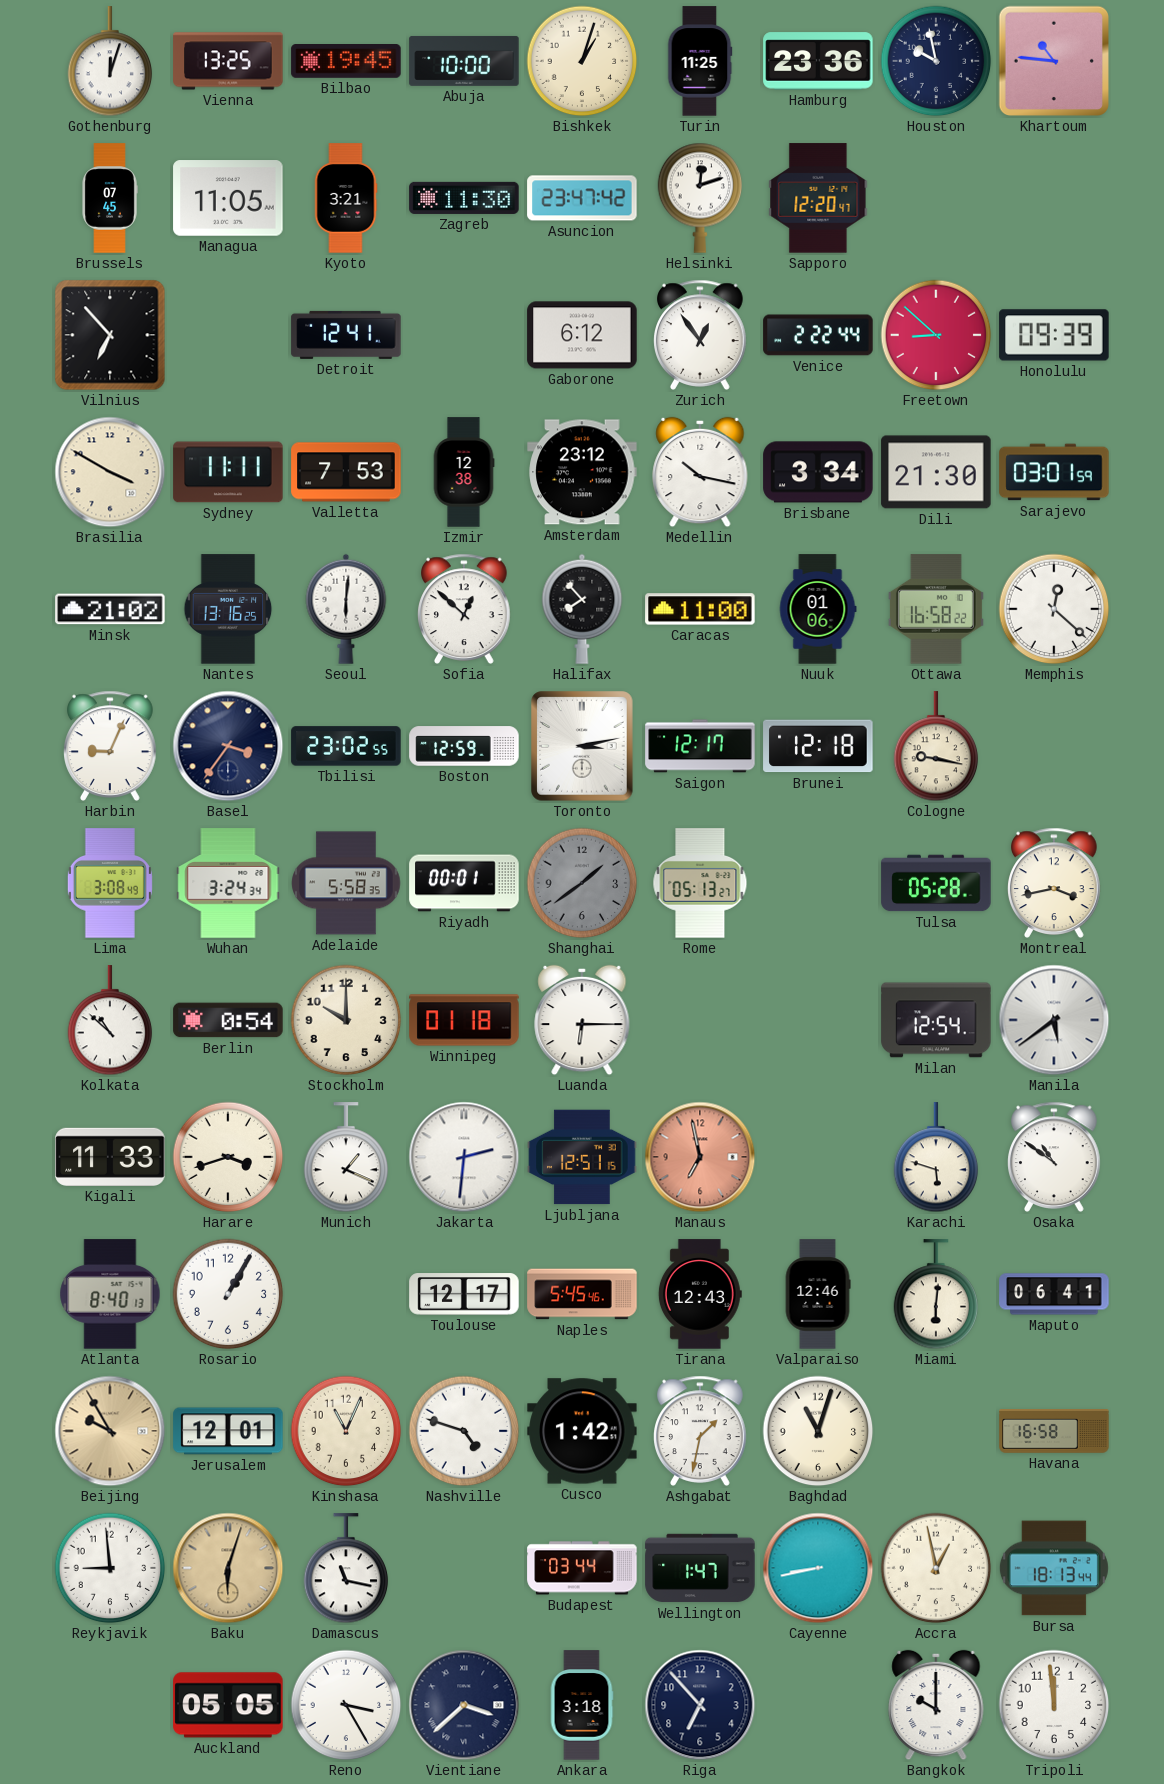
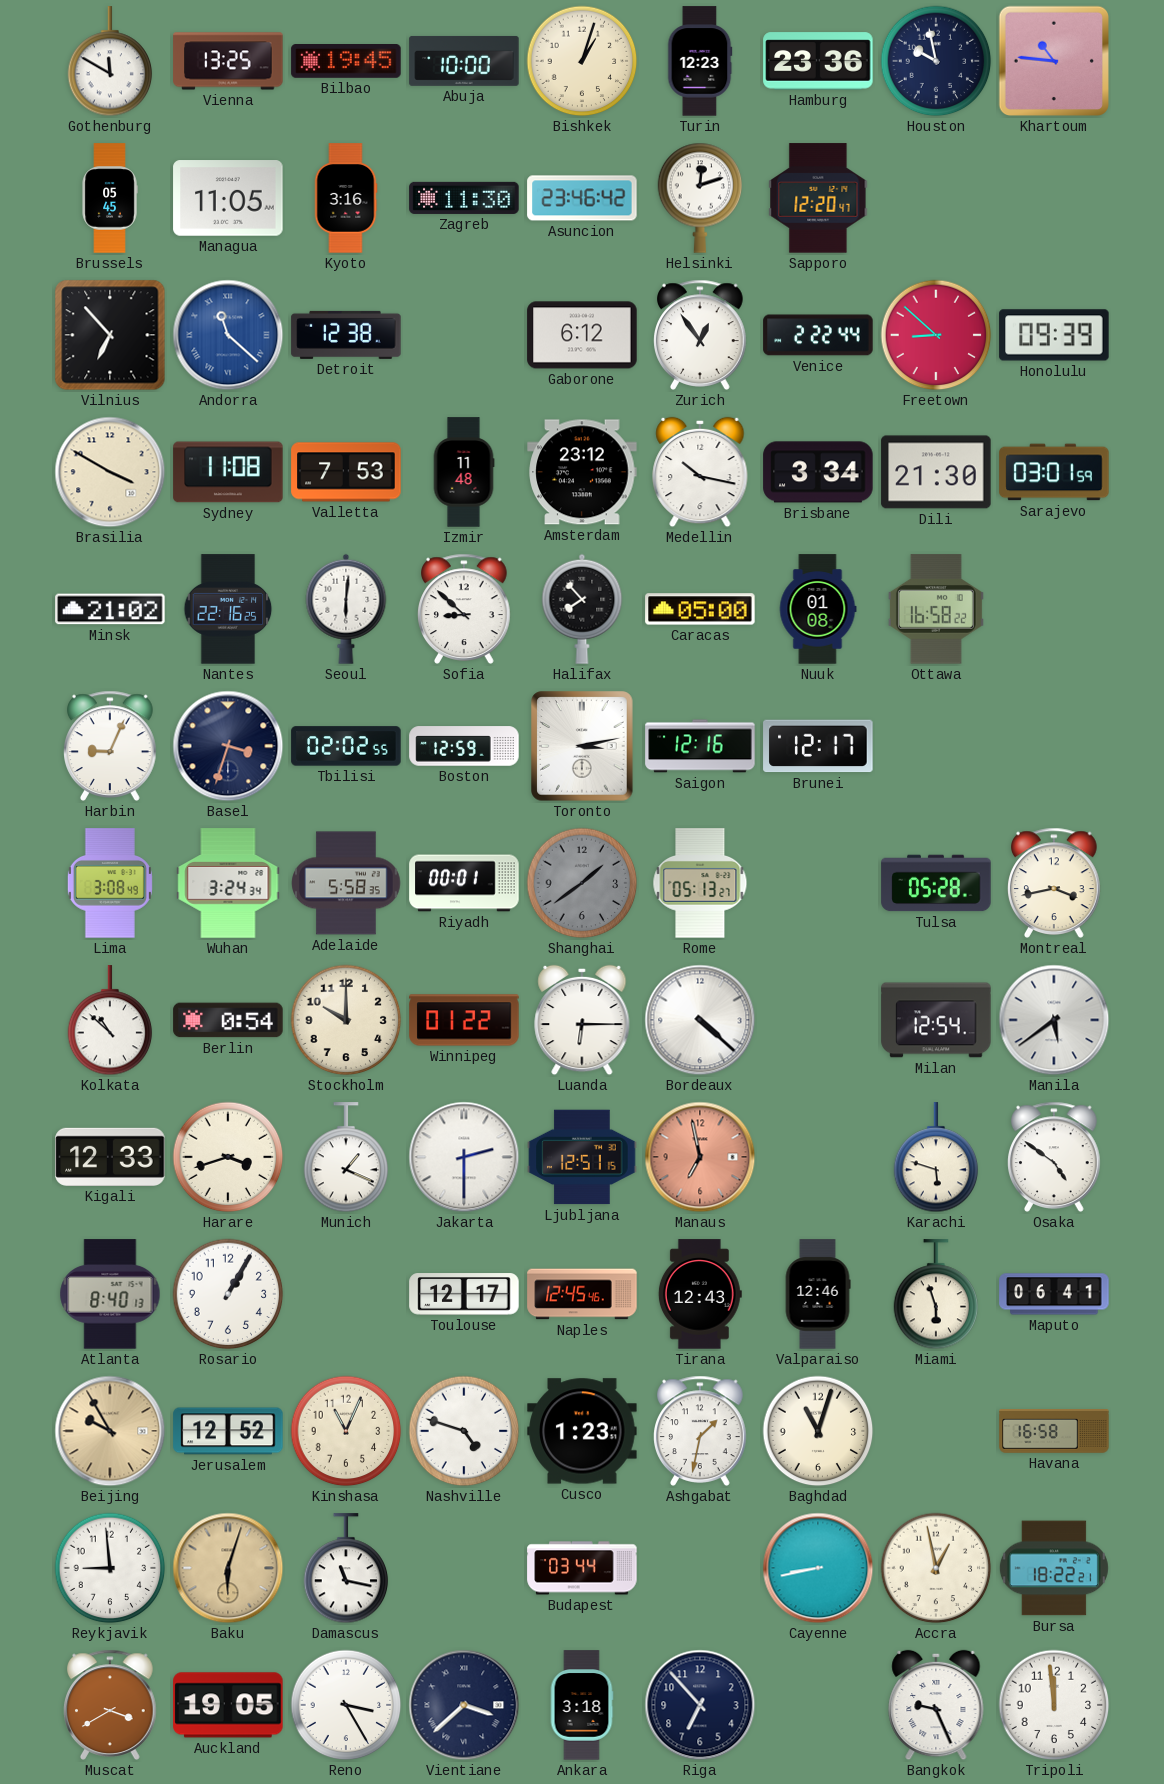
Gothenburg: 12:03 -> 11:50 (110, 62)
Turin: 11:25 -> 12:23 (700, 61)
Brussels: 07:45 -> 05:45 (110, 198)
Kyoto: 3:21 -> 3:16 (346, 198)
Asuncion: 23:47 -> 23:46 (582, 198)
Andorra: none -> 11:22 (228, 335)
Detroit: 12:41 -> 12:38 (346, 335)
Sydney: 11:11 -> 11:08 (228, 472)
Izmir: 12:38 -> 11:48 (464, 472)
Nantes: 13:16 -> 22:16 (228, 609)
Sofia: 12:52 -> 8:52 (465, 609)
Caracas: 11:00 -> 05:00 (700, 609)
Nuuk: 01:06 -> 01:08 (818, 609)
Memphis: 12:22 -> none (1054, 609)
Basel: 3:36 -> 3:33 (228, 746)
Tbilisi: 23:02 -> 02:02 (346, 746)
Saigon: 12:17 -> 12:16 (700, 746)
Brunei: 12:18 -> 12:17 (818, 746)
Cologne: 9:17 -> none (936, 747)
Winnipeg: 01:18 -> 01:22 (464, 1020)
Bordeaux: none -> 4:22 (700, 1020)
Kigali: 11:33 -> 12:33 (110, 1157)
Jakarta: 2:31 -> 2:30 (464, 1157)
Osaka: 10:51 -> 4:51 (1055, 1157)
Naples: 5:45 -> 12:45 (582, 1294)
Miami: 6:01 -> 5:57 (936, 1295)
Jerusalem: 12:01 -> 12:52 (228, 1431)
Cusco: 1:42 -> 1:23 (582, 1431)
Wellington: 1:47 -> none (700, 1568)
Bursa: 18:13 -> 18:22 (1054, 1568)
Muscat: none -> 3:40 (111, 1705)
Auckland: 05:05 -> 19:05 (228, 1705)
Bangkok: 10:00 -> 9:26 (936, 1705)
